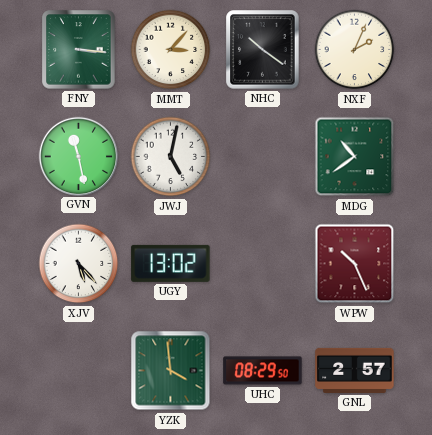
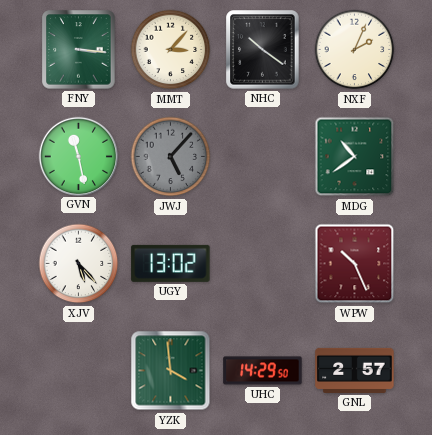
JWJ: 5:02 -> 5:07 (171, 157)
JWJ dial: white -> grey (171, 157)
UHC: 08:29 -> 14:29 (263, 371)
